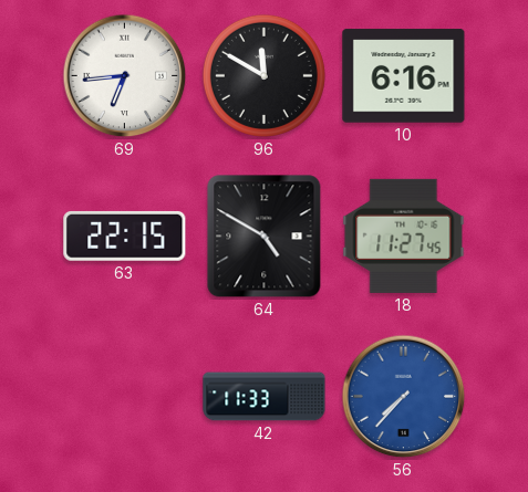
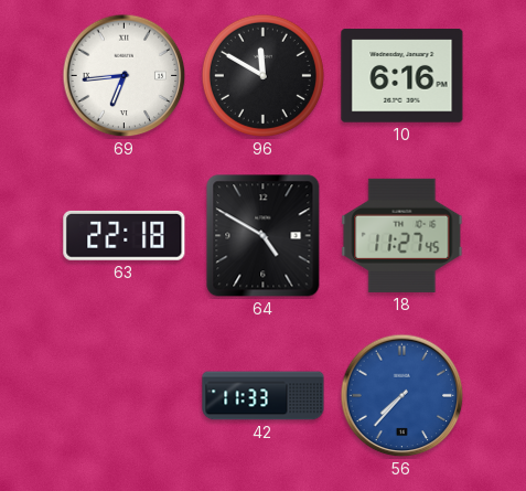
63: 22:15 -> 22:18 (125, 235)
